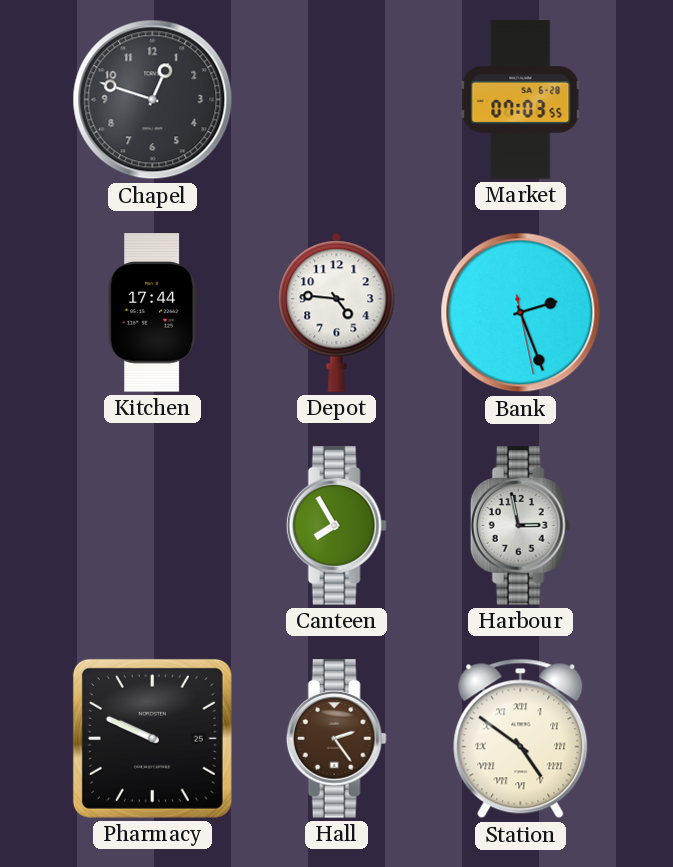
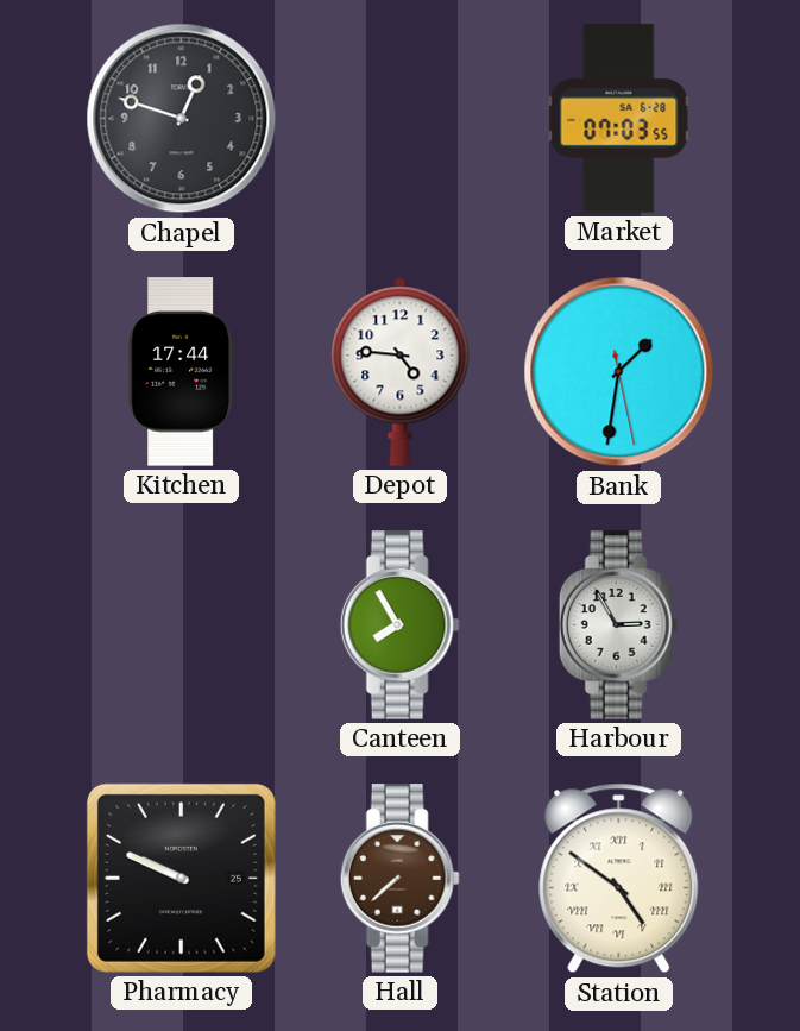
Bank: 2:26 -> 1:31 (619, 372)
Harbour: 2:58 -> 2:55 (618, 625)
Hall: 2:24 -> 7:38 (399, 879)
